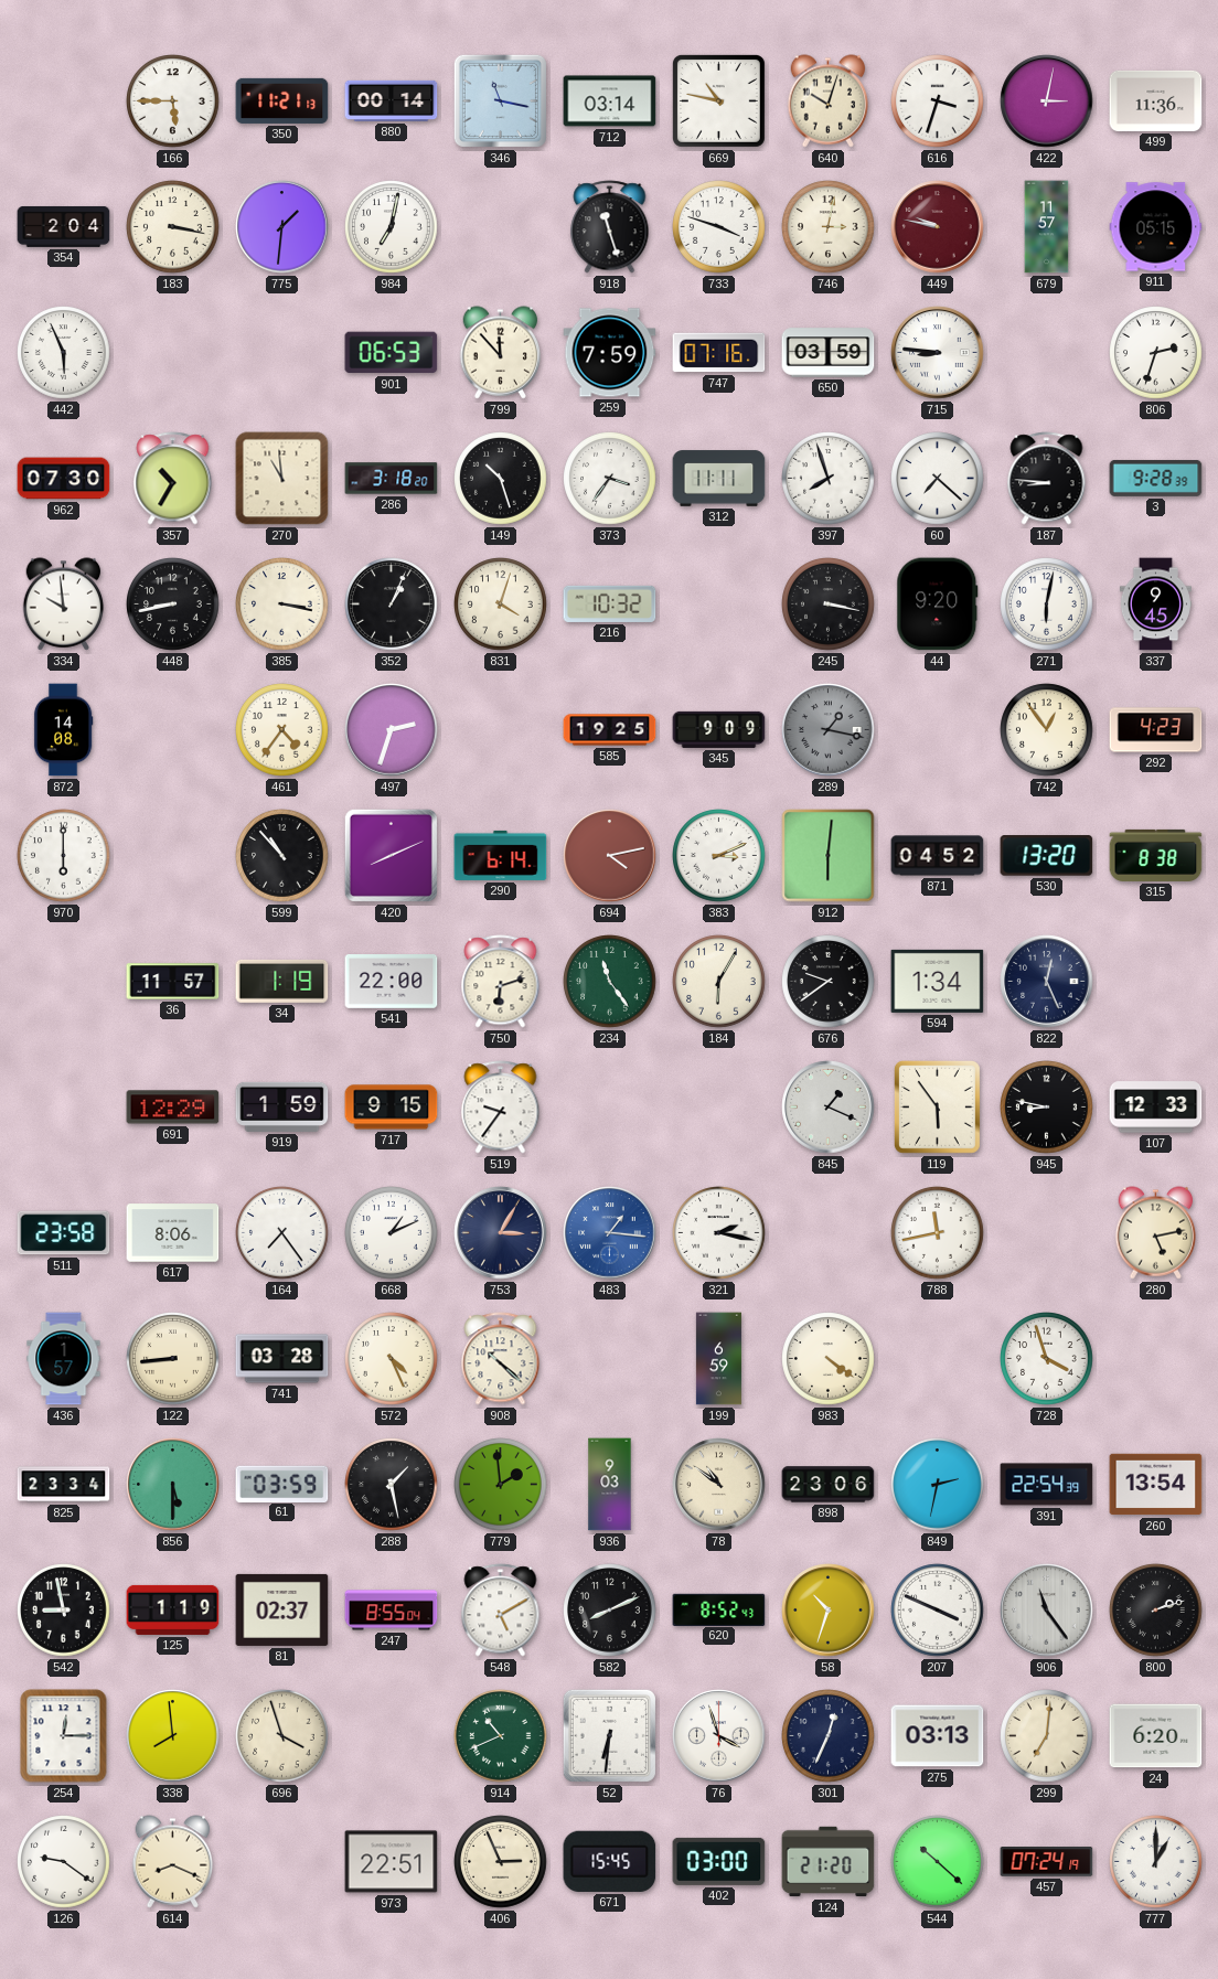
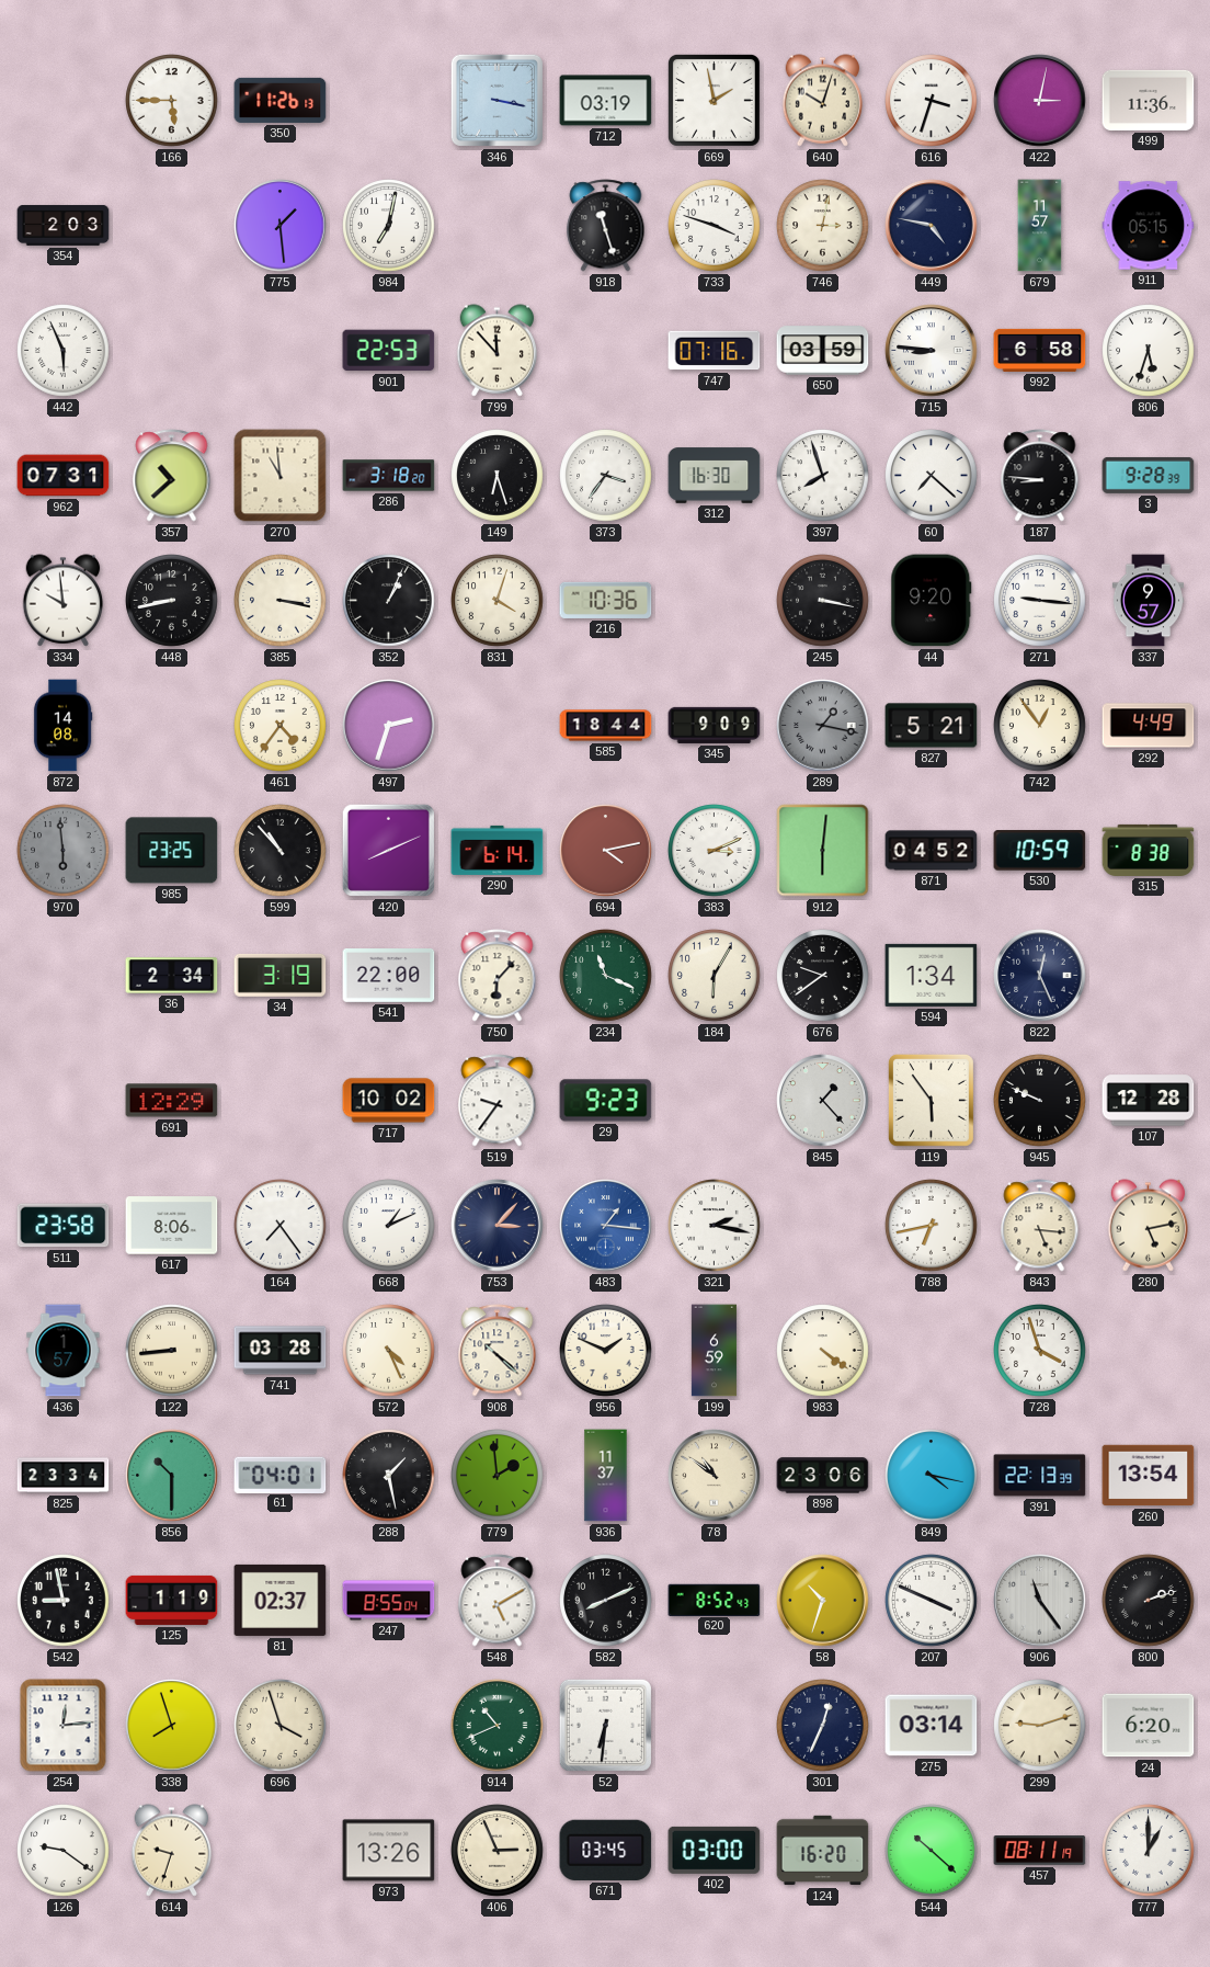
350: 11:21 -> 11:26 (281, 100)
880: 00:14 -> none (392, 100)
346: 11:17 -> 3:17 (496, 100)
712: 03:14 -> 03:19 (606, 101)
669: 10:47 -> 1:58 (714, 100)
354: 2:04 -> 2:03 (64, 225)
183: 3:17 -> none (173, 227)
775: 1:31 -> 1:29 (281, 226)
449: 9:47 -> 4:47 (932, 226)
449 dial: burgundy -> navy (932, 226)
901: 06:53 -> 22:53 (389, 351)
259: 7:59 -> none (610, 353)
992: none -> 6:58 (1040, 350)
806: 2:33 -> 5:33 (1149, 351)
962: 07:30 -> 07:31 (64, 476)
357: 10:35 -> 10:38 (172, 476)
149: 10:27 -> 6:27 (498, 476)
312: 11:11 -> 16:30 (715, 476)
216: 10:32 -> 10:36 (606, 600)
271: 6:02 -> 9:16 (1040, 601)
337: 9:45 -> 9:57 (1148, 601)
585: 19:25 -> 18:44 (606, 726)
827: none -> 5:21 (932, 726)
292: 4:23 -> 4:49 (1149, 726)
970: 6:00 -> 5:59 (64, 851)
970 dial: white -> grey (64, 851)
985: none -> 23:25 (172, 851)
530: 13:20 -> 10:59 (1040, 851)
36: 11:57 -> 2:34 (172, 976)
34: 1:19 -> 3:19 (281, 975)
750: 6:12 -> 6:07 (498, 976)
234: 11:24 -> 11:19 (606, 976)
919: 1:59 -> none (282, 1106)
717: 9:15 -> 10:02 (389, 1101)
29: none -> 9:23 (606, 1101)
845: 1:19 -> 1:23 (823, 1101)
945: 8:47 -> 9:49 (1040, 1101)
107: 12:33 -> 12:28 (1149, 1101)
753: 3:05 -> 3:07 (498, 1226)
788: 11:43 -> 6:43 (932, 1226)
843: none -> 5:16 (1040, 1226)
956: none -> 1:49 (606, 1351)
856: 5:30 -> 10:30 (172, 1476)
61: 03:59 -> 04:01 (281, 1475)
936: 9:03 -> 11:37 (606, 1476)
849: 2:32 -> 4:17 (932, 1476)
391: 22:54 -> 22:13 (1040, 1476)
254: 12:15 -> 12:14 (64, 1726)
338: 7:59 -> 7:57 (172, 1726)
76: 3:57 -> none (719, 1736)
275: 03:13 -> 03:14 (932, 1726)
299: 7:01 -> 9:12 (1040, 1726)
614: 8:19 -> 9:33 (172, 1851)
973: 22:51 -> 13:26 (389, 1851)
671: 15:45 -> 03:45 (606, 1850)
124: 21:20 -> 16:20 (823, 1851)
457: 07:24 -> 08:11 (1040, 1851)
